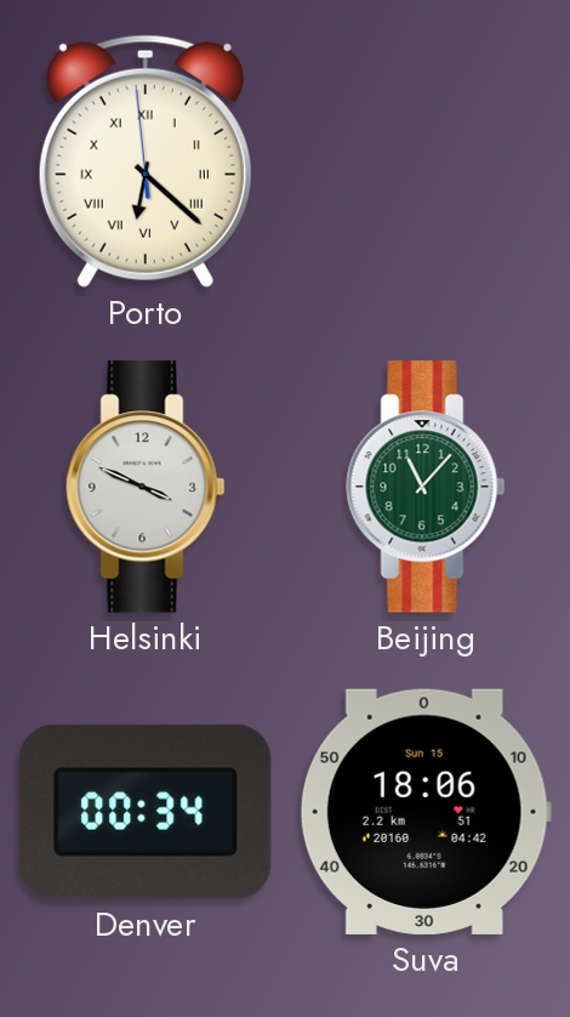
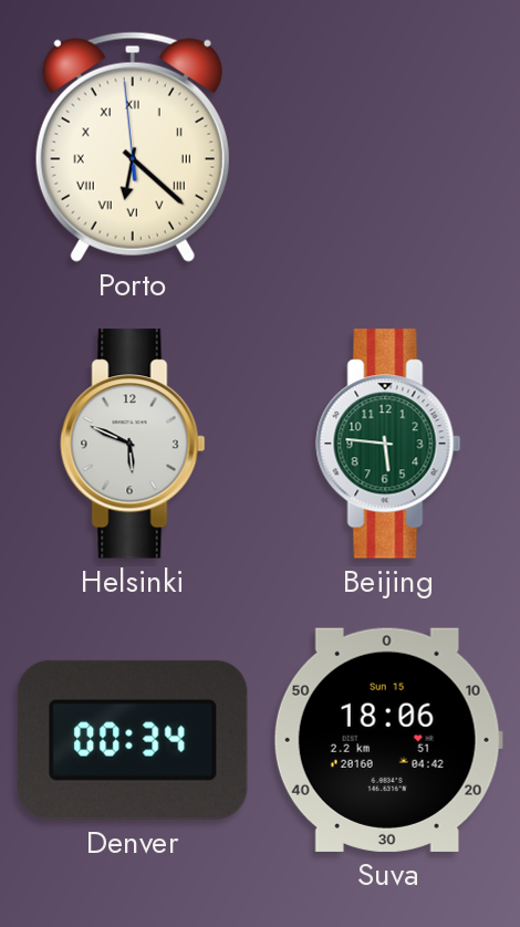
Helsinki: 3:49 -> 5:49 (133, 444)
Beijing: 11:07 -> 5:46 (388, 444)
